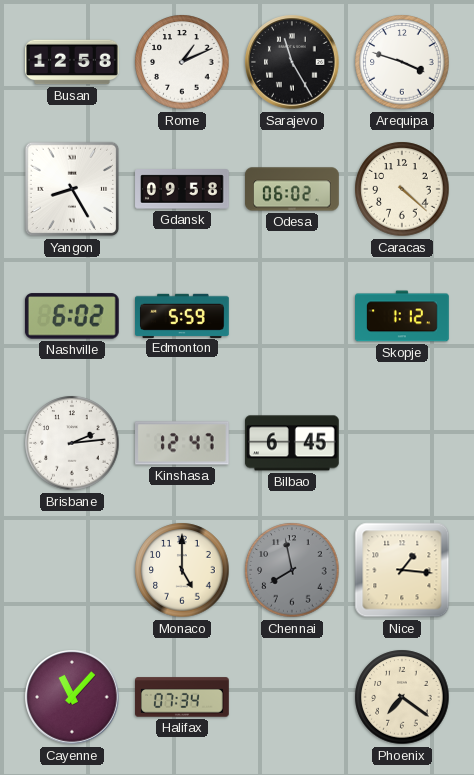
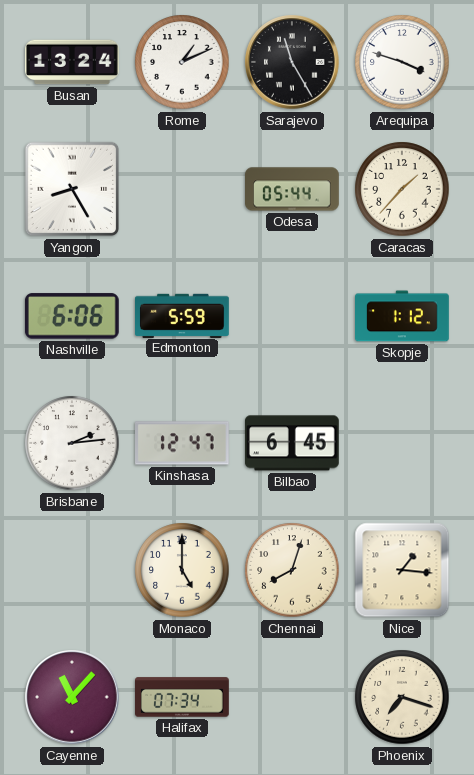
Busan: 12:58 -> 13:24 (73, 62)
Gdansk: 09:58 -> none (182, 189)
Odesa: 06:02 -> 05:44 (292, 189)
Caracas: 4:22 -> 1:37 (402, 189)
Nashville: 6:02 -> 6:06 (72, 316)
Chennai: 7:58 -> 8:03 (292, 570)
Chennai dial: grey -> cream (292, 570)
Phoenix: 7:21 -> 7:18 (402, 697)
